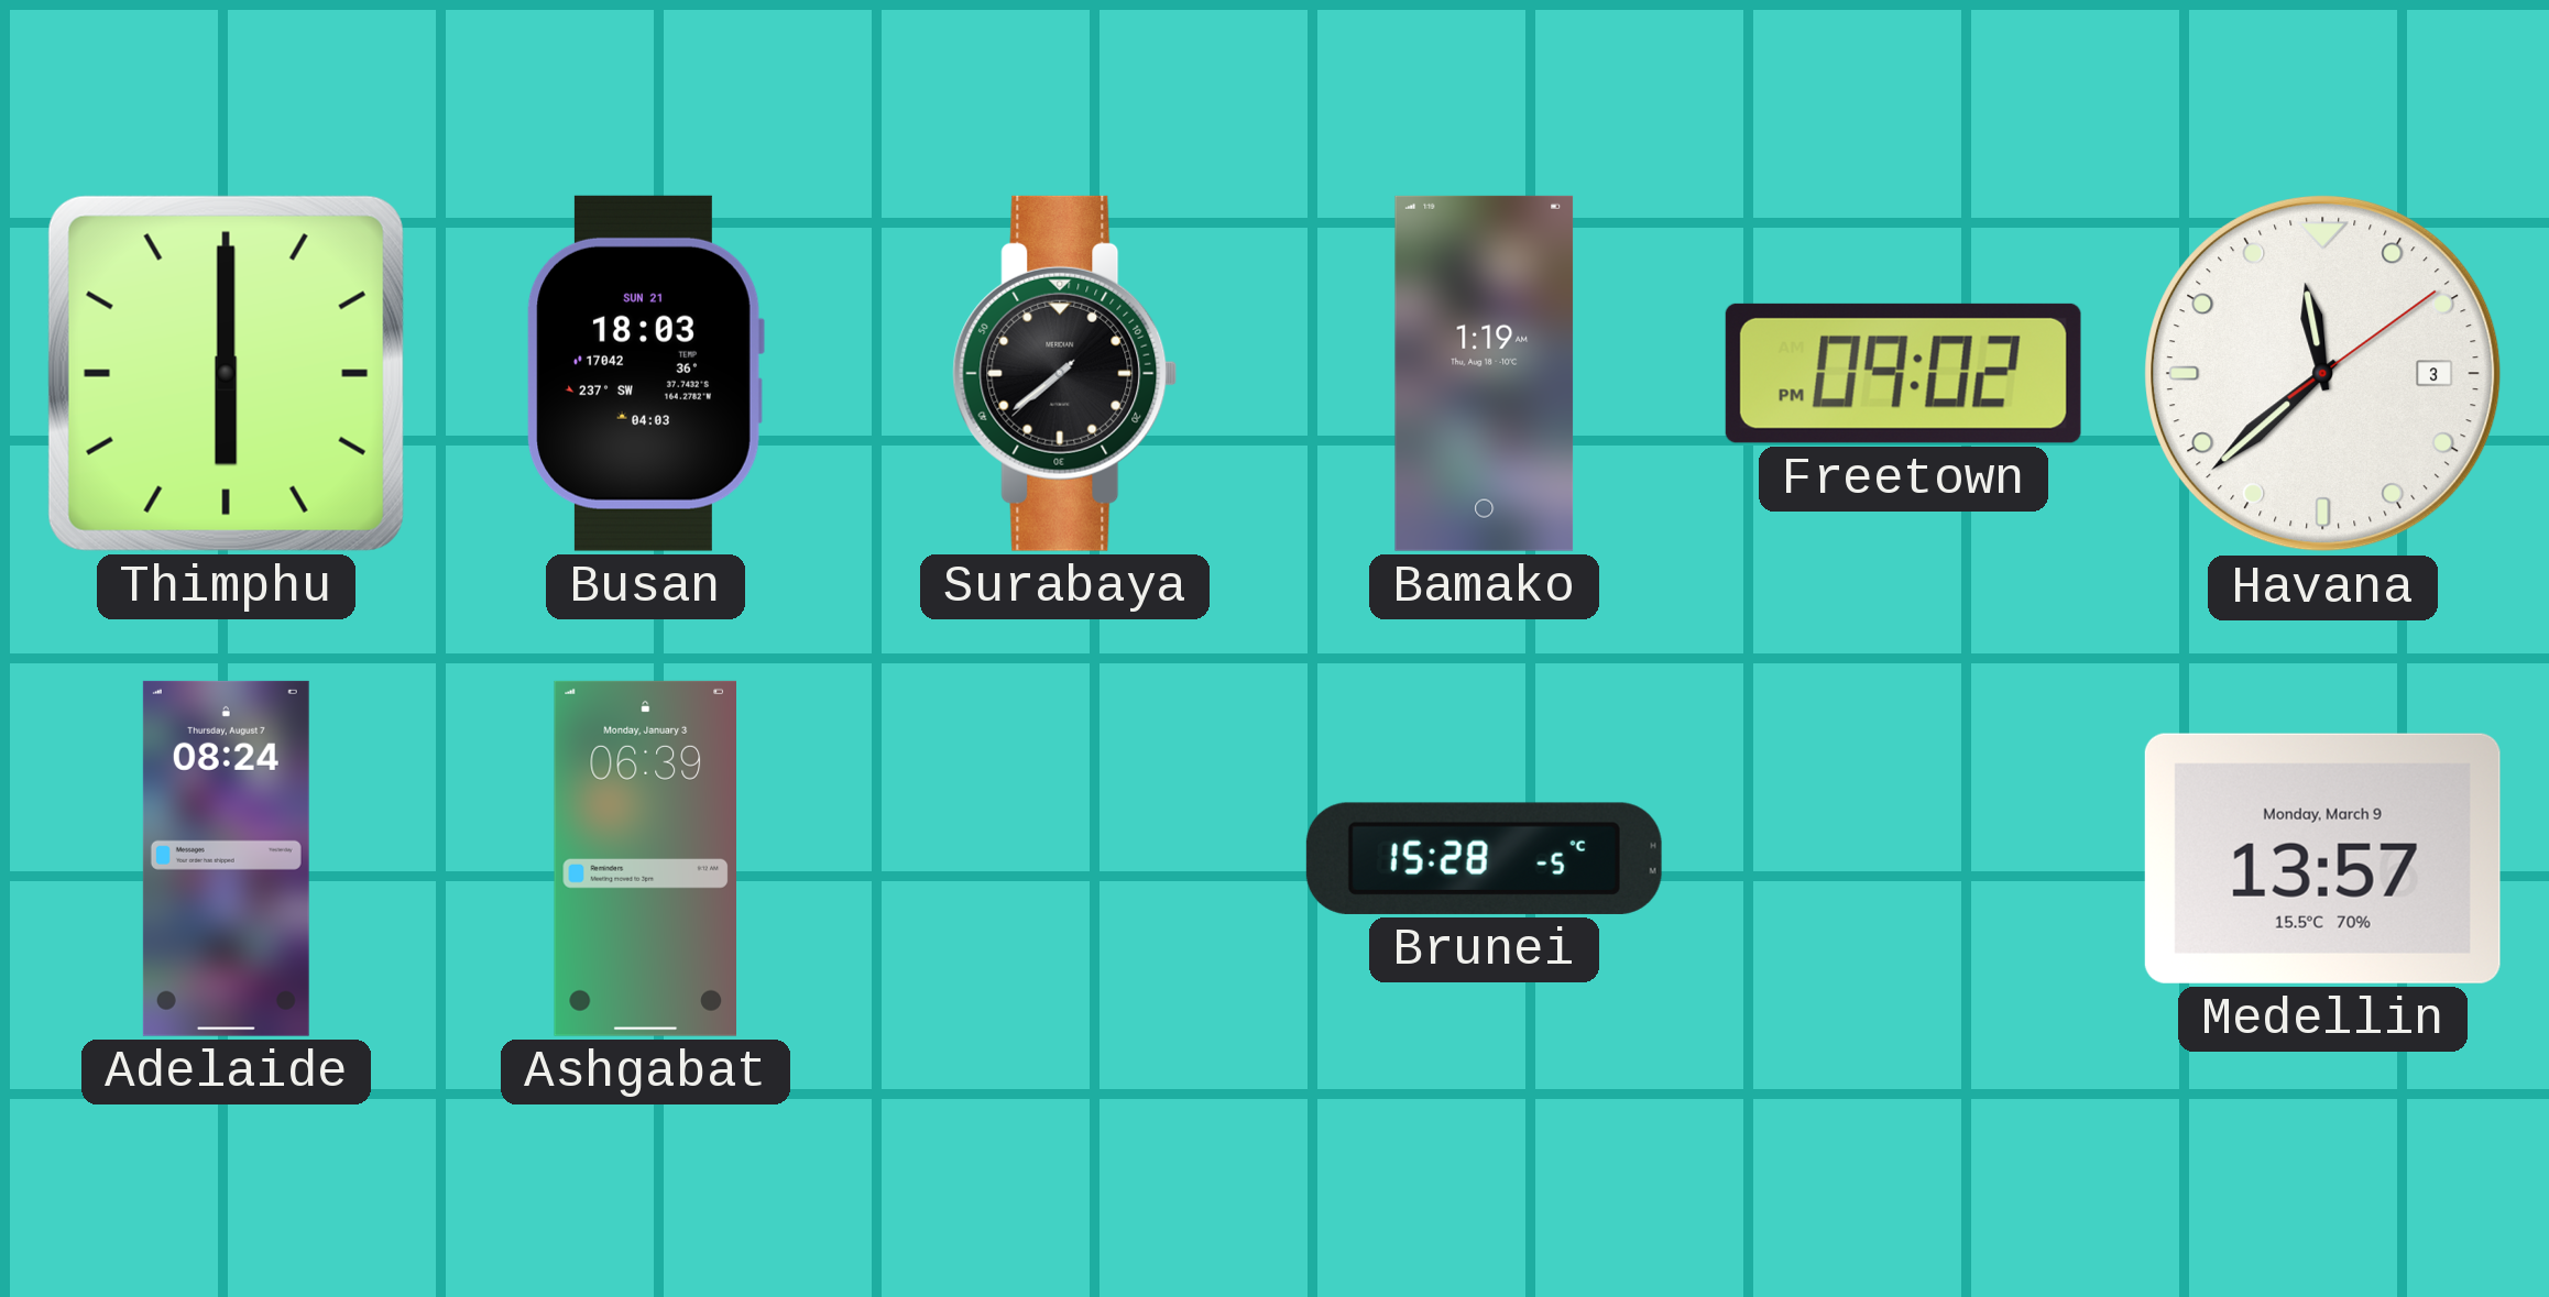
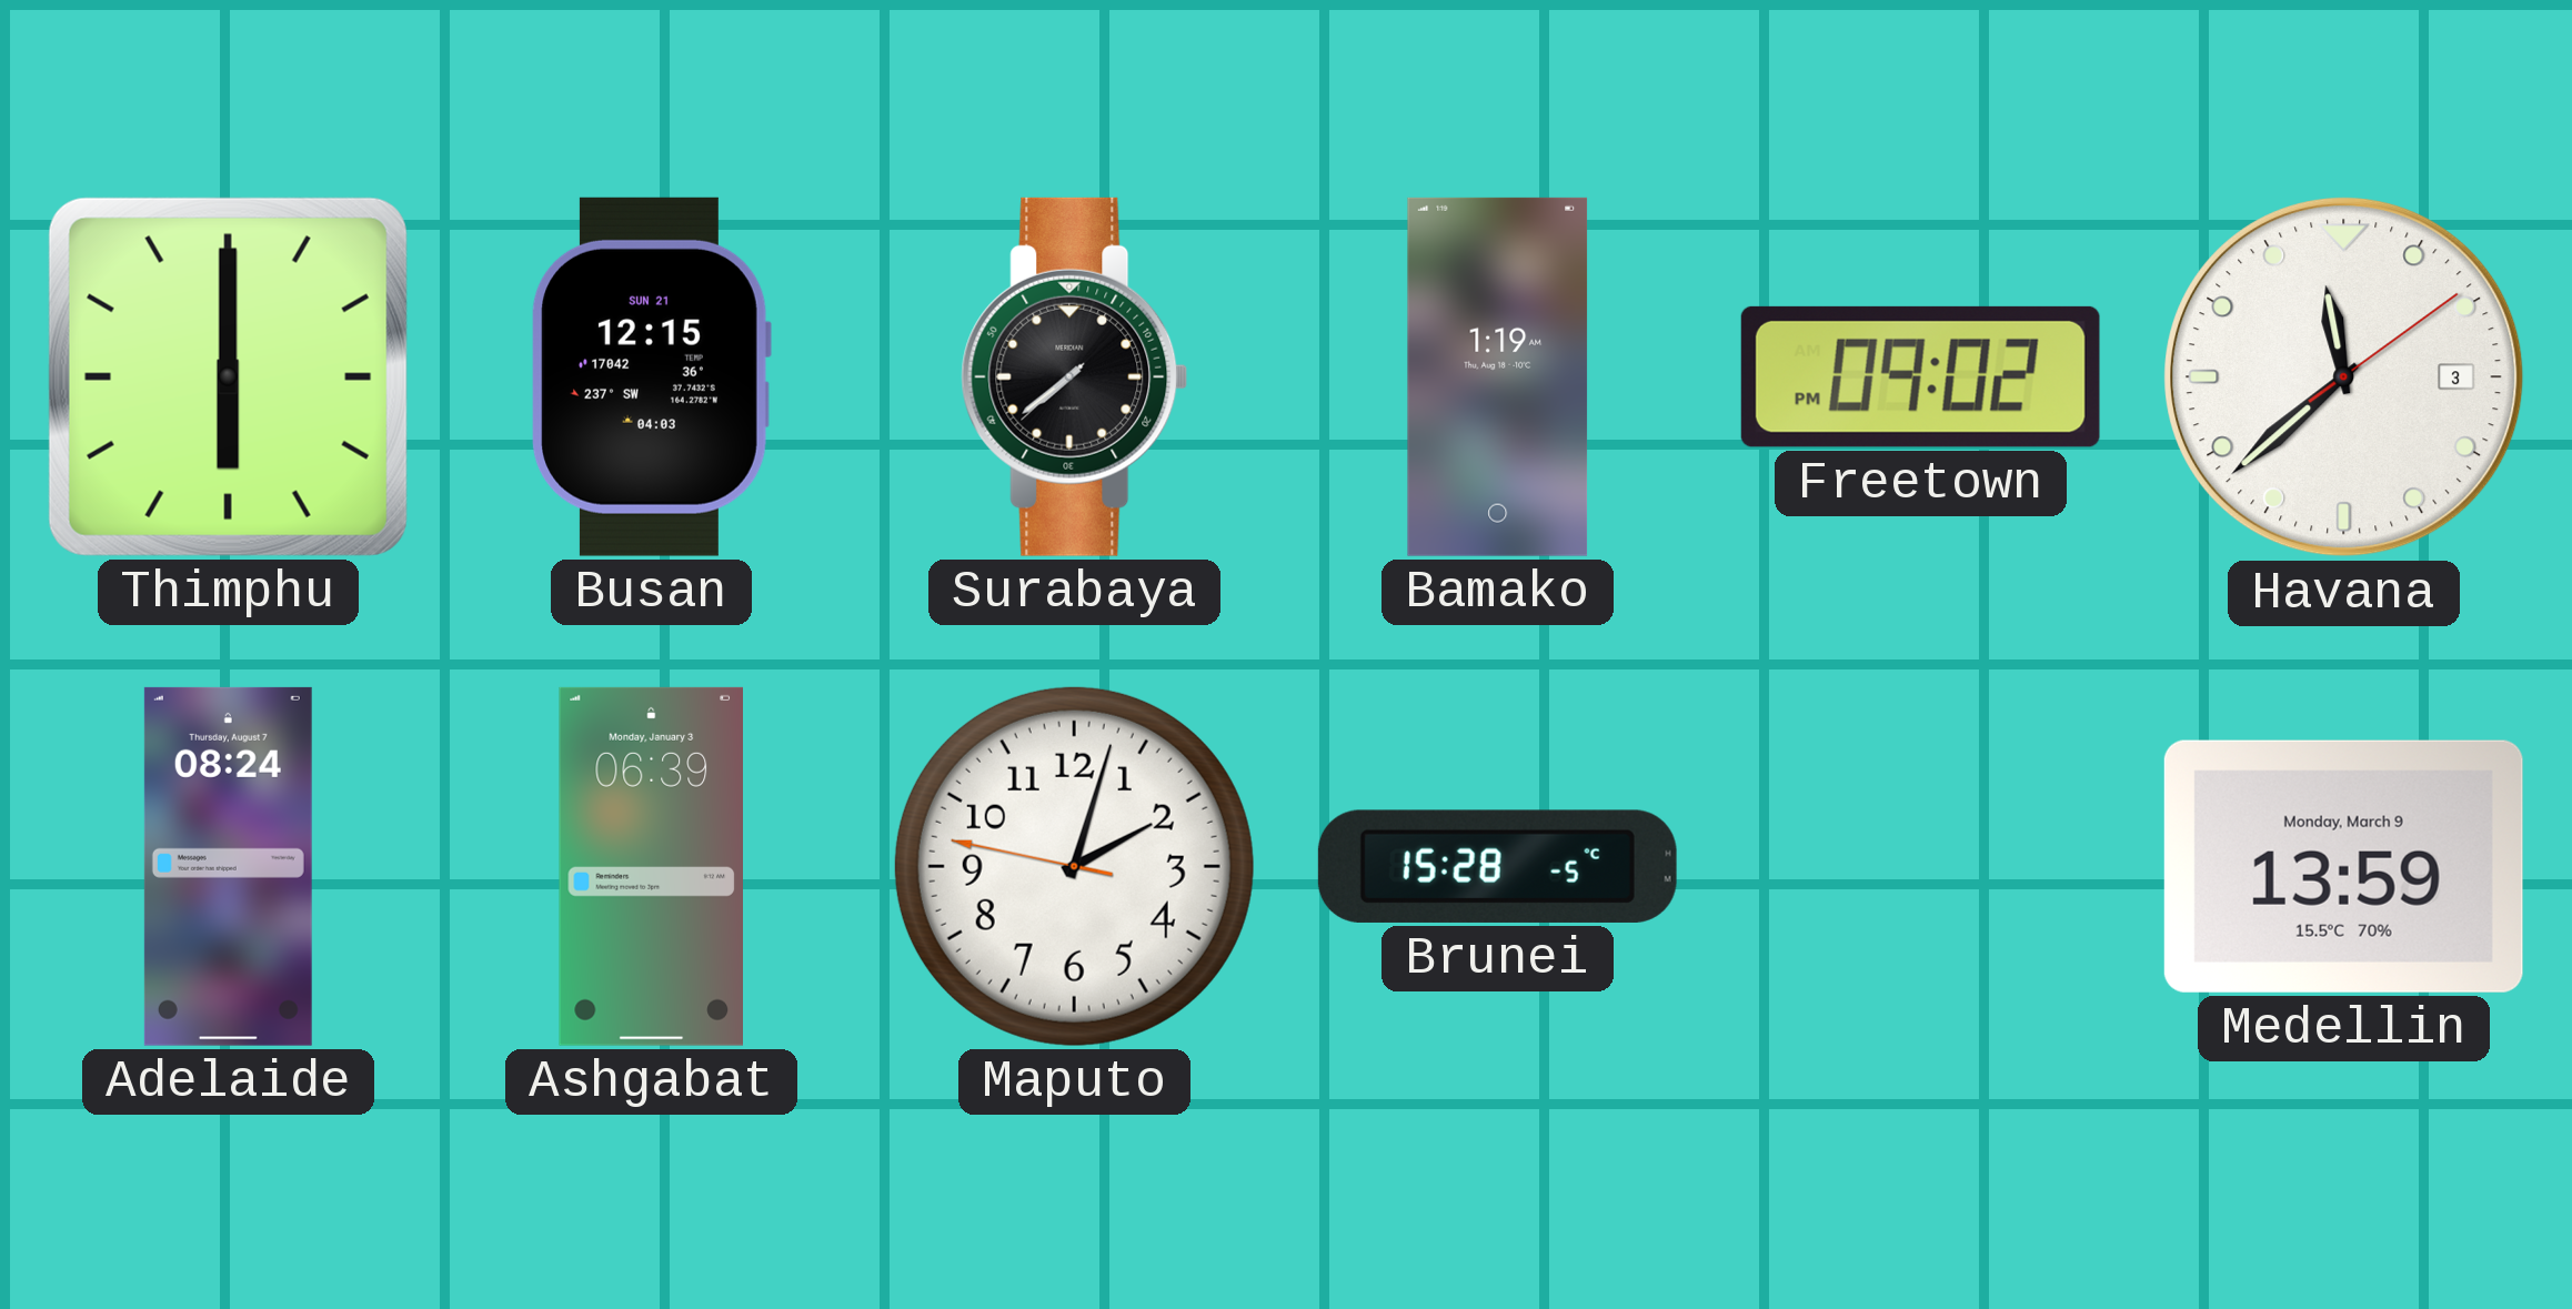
Busan: 18:03 -> 12:15 (651, 376)
Maputo: none -> 2:02 (1074, 866)
Medellin: 13:57 -> 13:59 (2343, 866)
